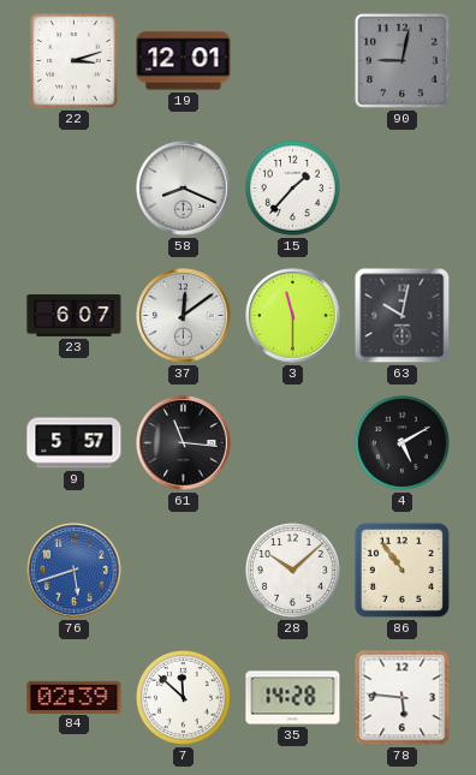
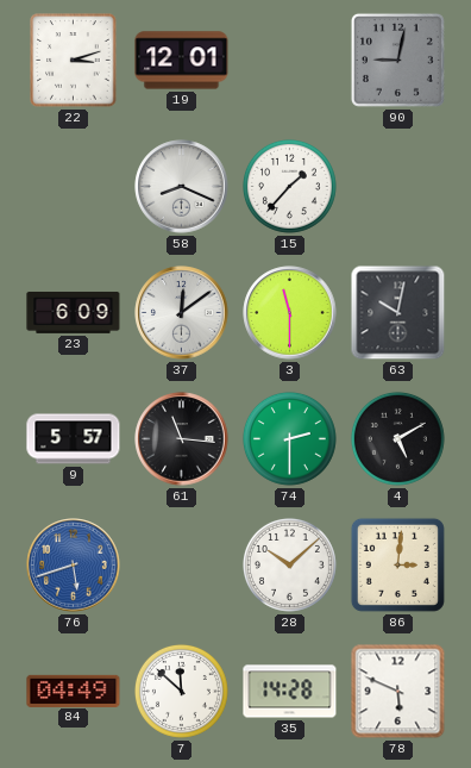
23: 6:07 -> 6:09 (74, 312)
74: none -> 2:30 (289, 438)
86: 10:54 -> 3:01 (397, 564)
84: 02:39 -> 04:49 (74, 691)
78: 5:46 -> 5:49 (398, 692)
